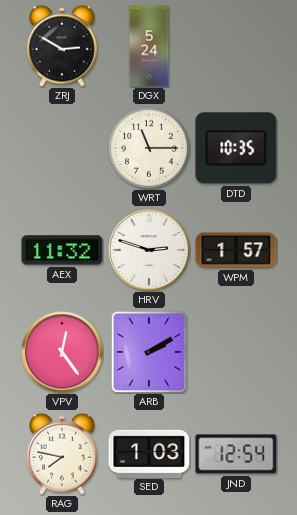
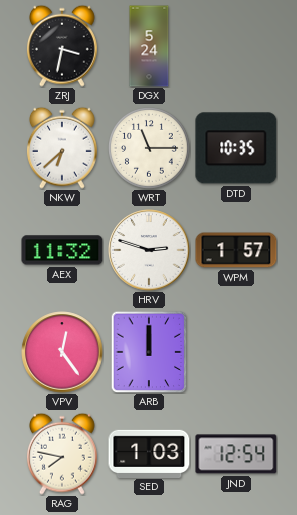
ZRJ: 2:50 -> 3:32 (62, 46)
NKW: none -> 6:38 (62, 148)
ARB: 2:10 -> 12:00 (149, 352)
